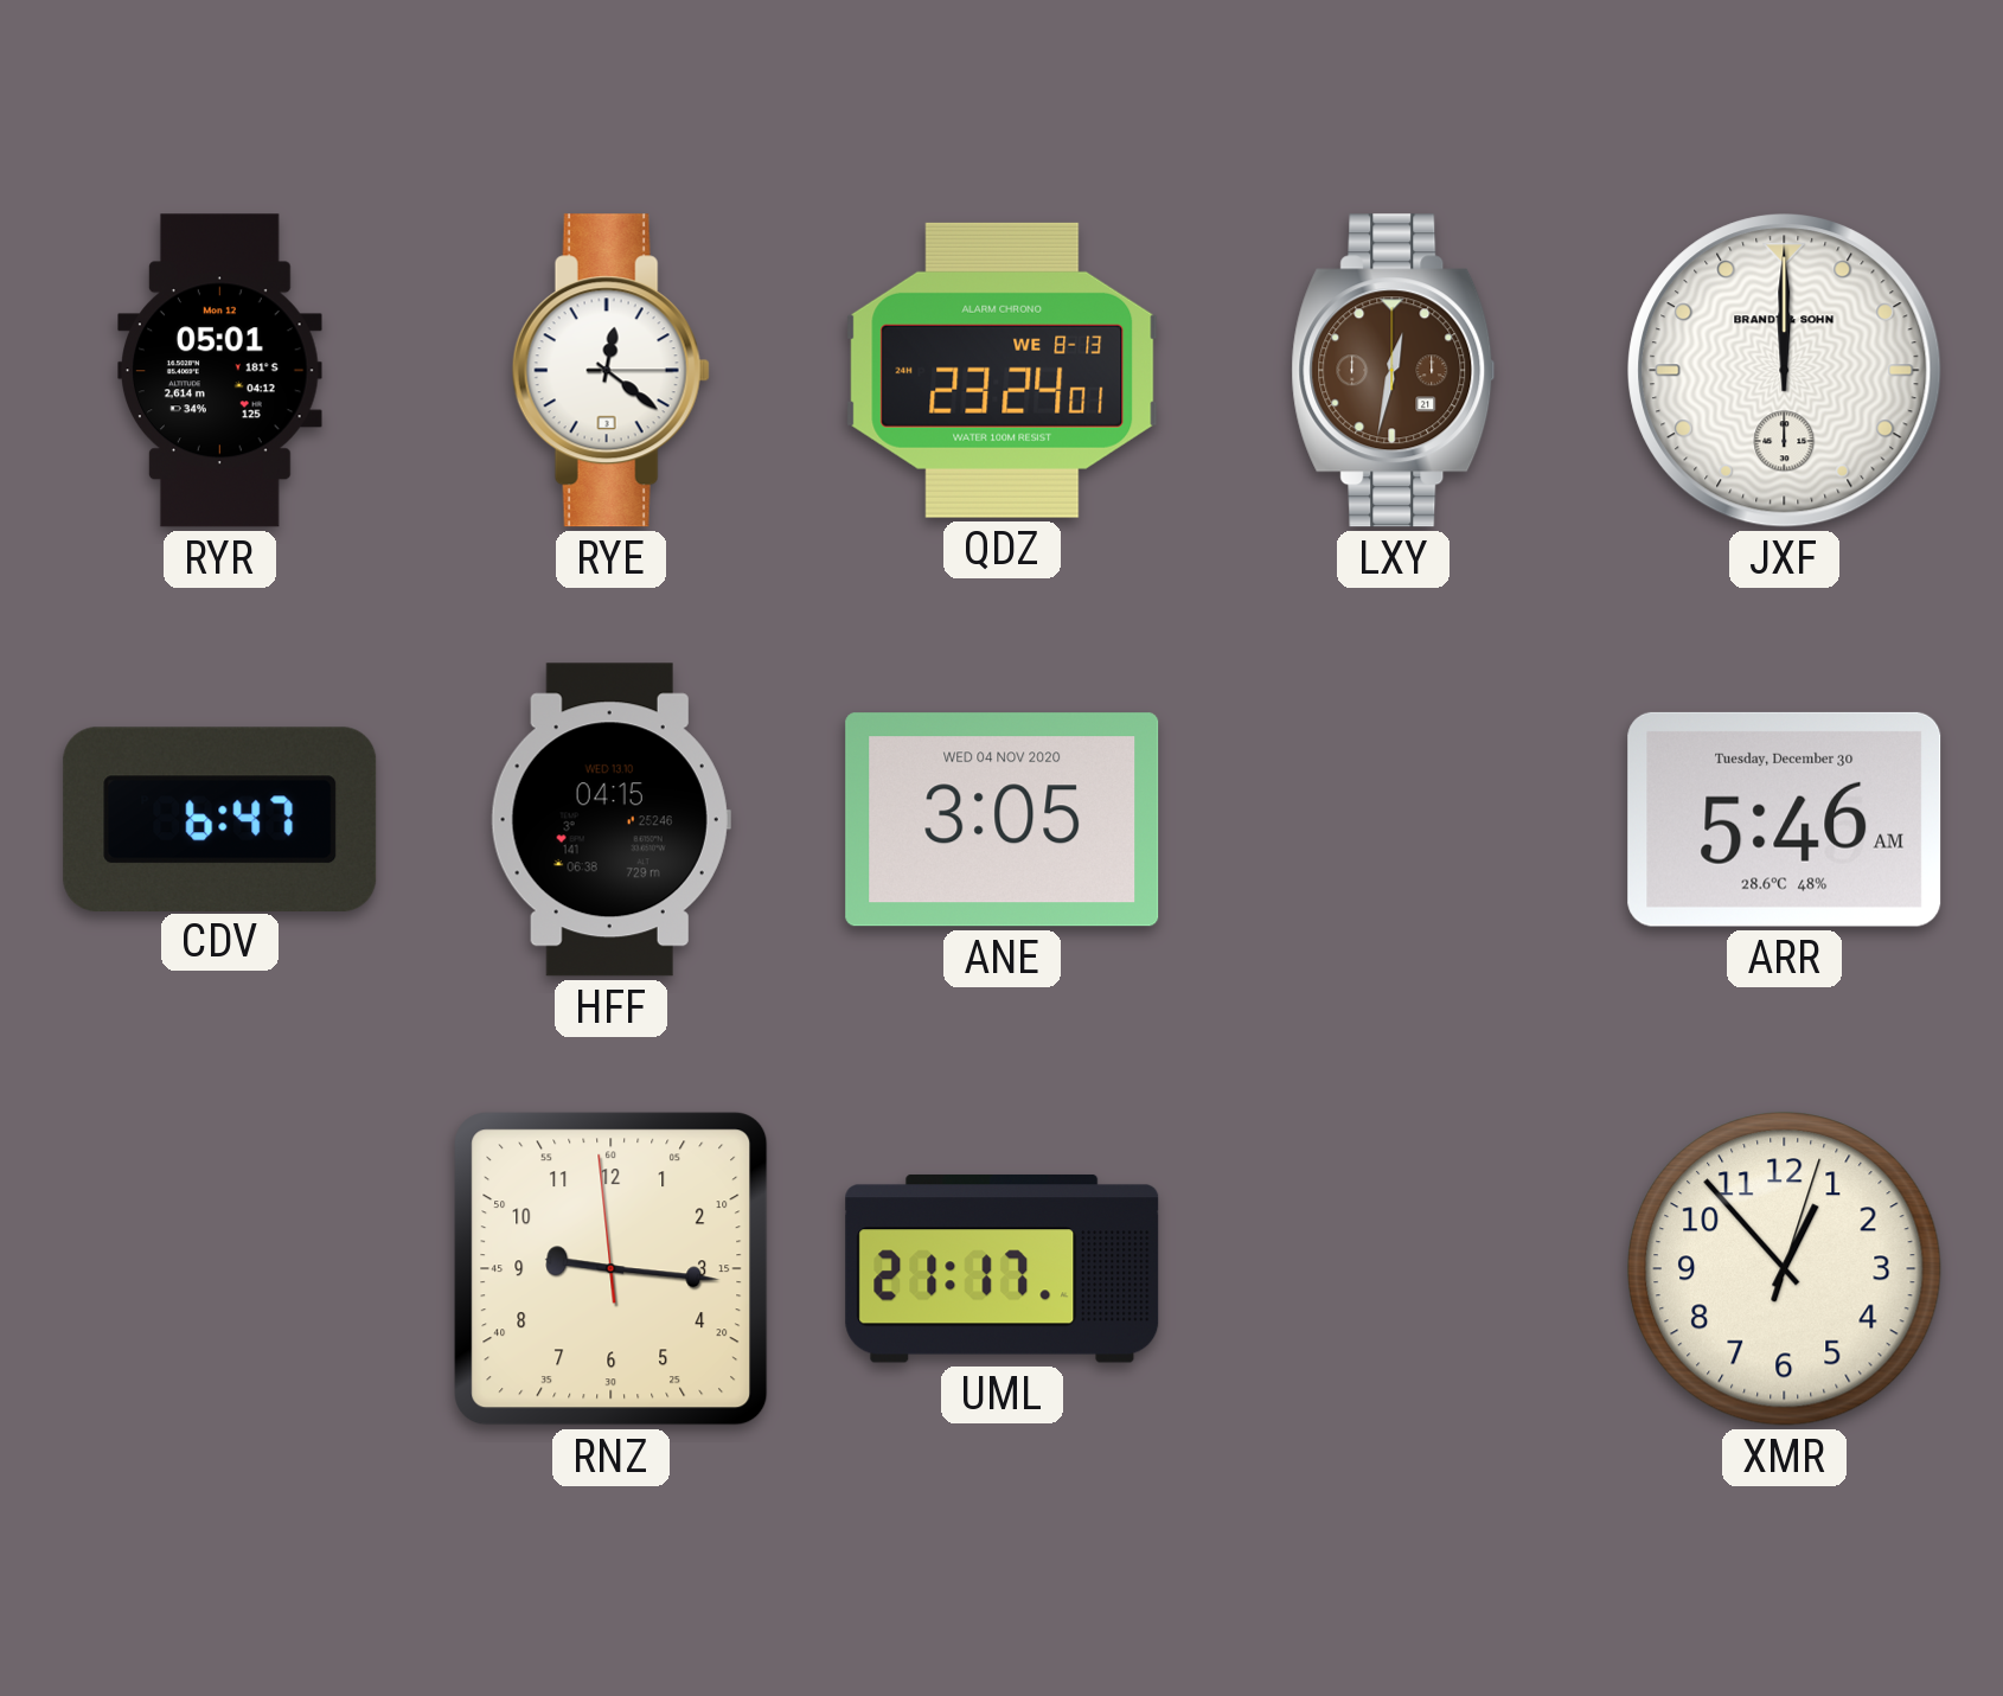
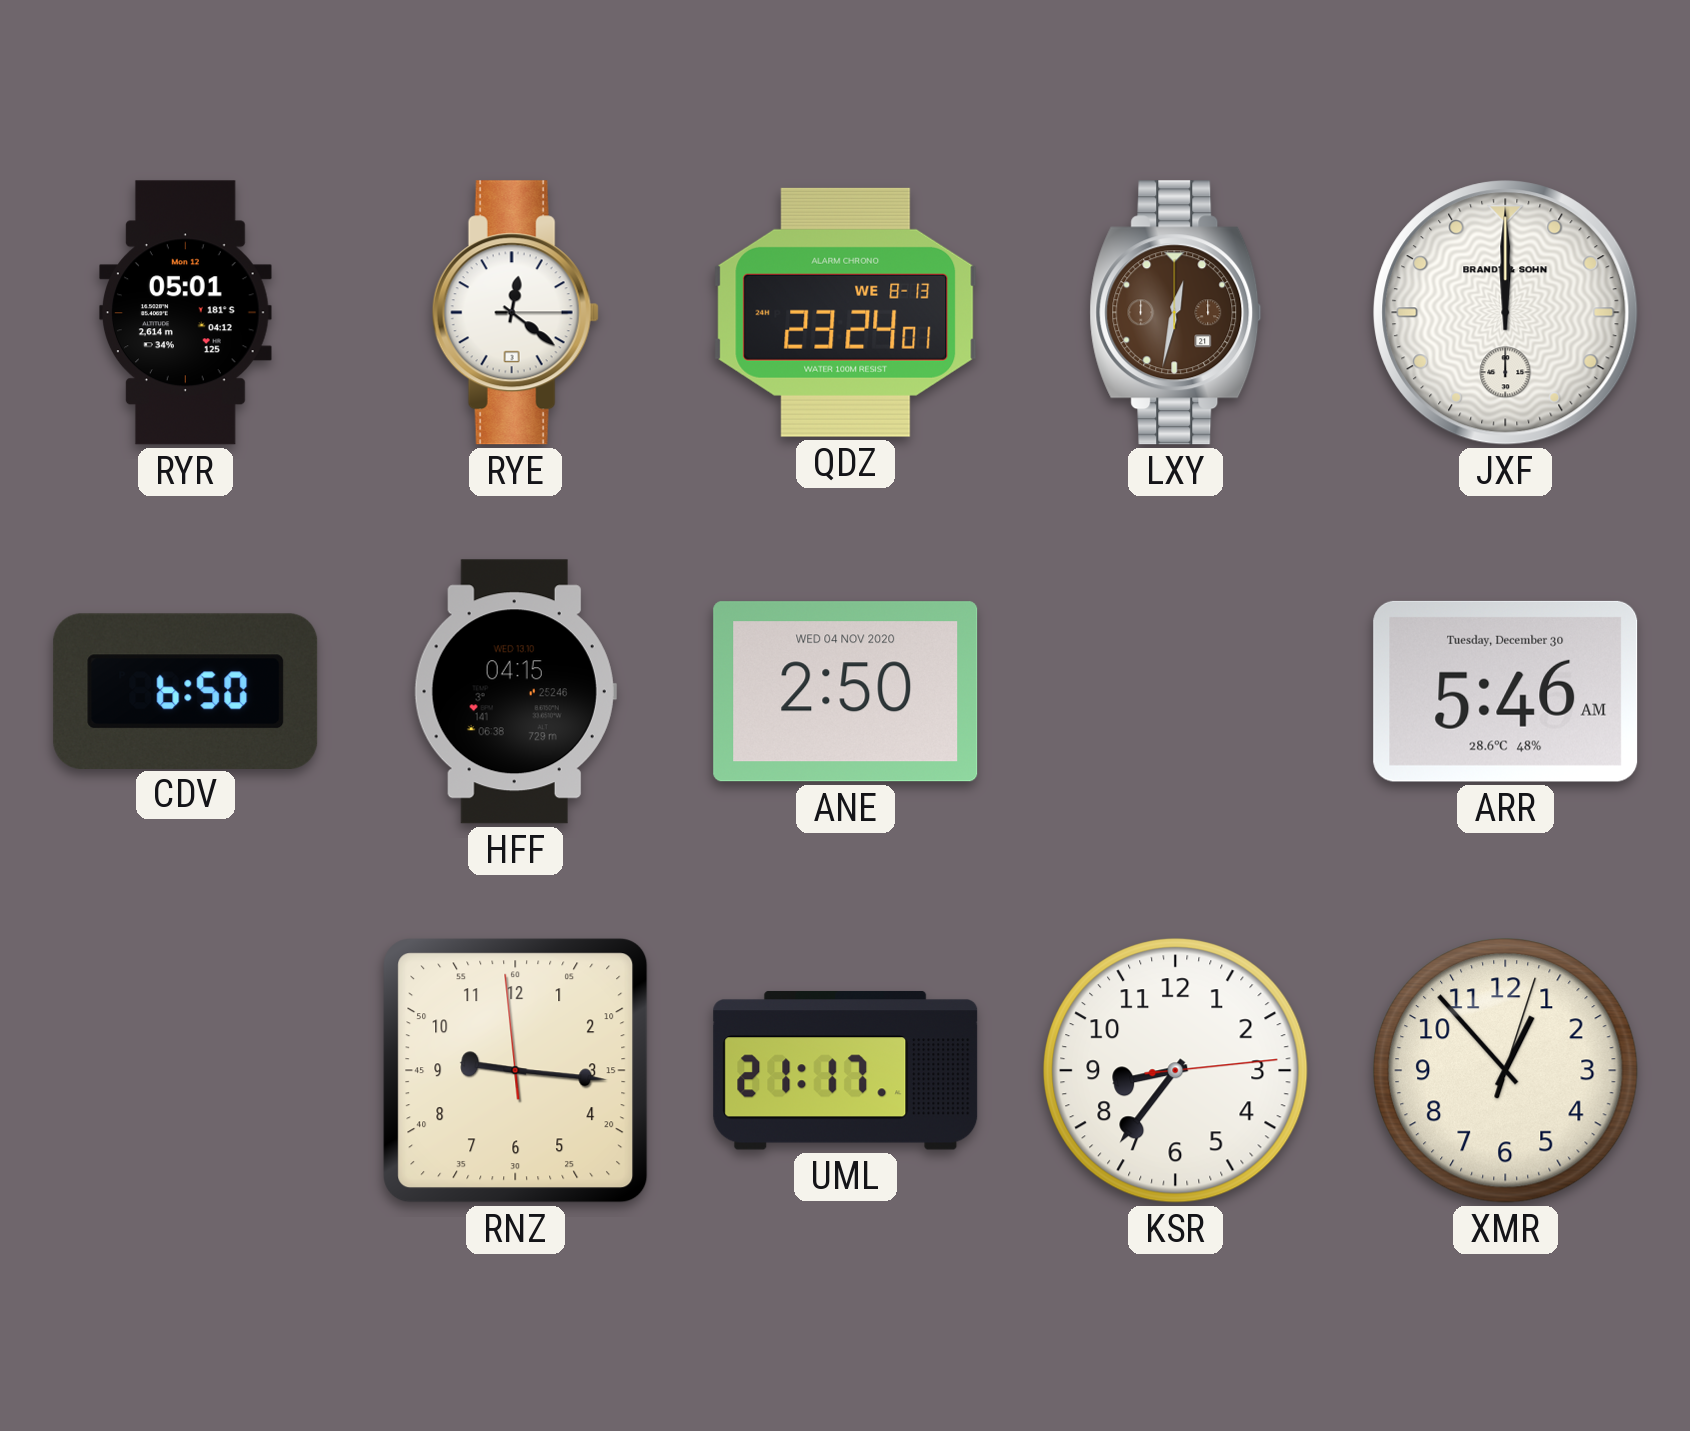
CDV: 6:47 -> 6:50 (186, 691)
ANE: 3:05 -> 2:50 (846, 692)
KSR: none -> 8:36 (1176, 1071)
